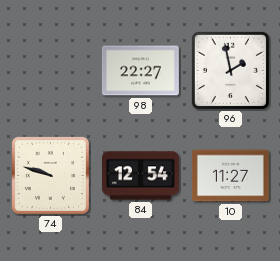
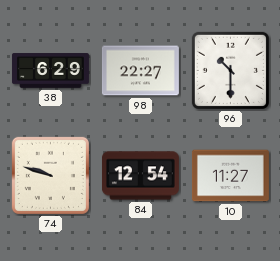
38: none -> 6:29 (50, 71)
96: 1:58 -> 10:30 (230, 70)
